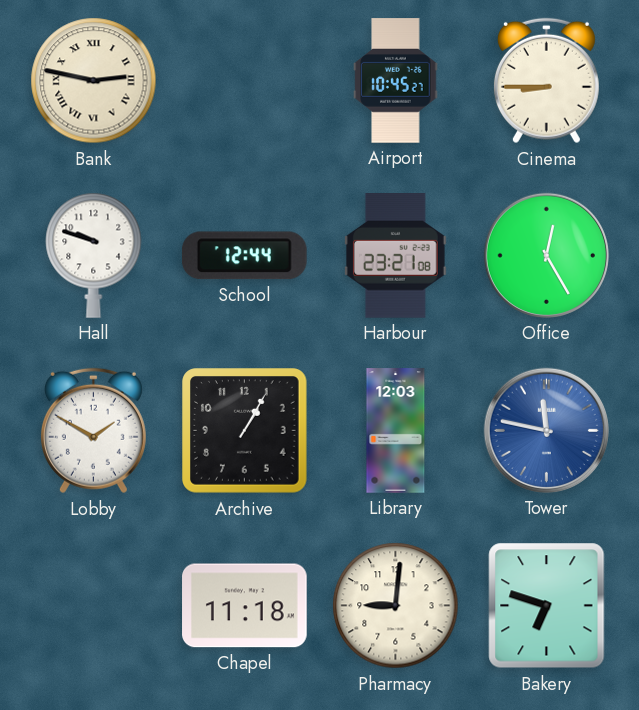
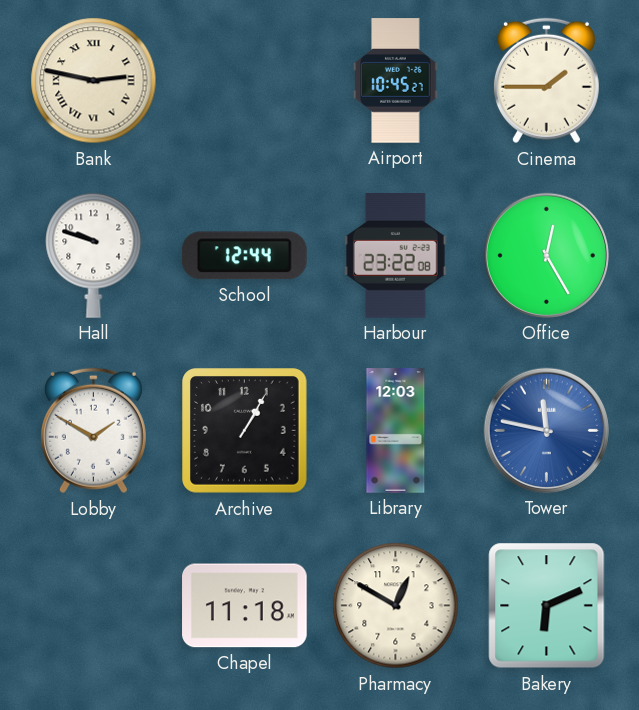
Cinema: 8:45 -> 1:45 (546, 81)
Harbour: 23:21 -> 23:22 (395, 256)
Pharmacy: 9:01 -> 12:50 (396, 606)
Bakery: 6:48 -> 6:11 (547, 606)
